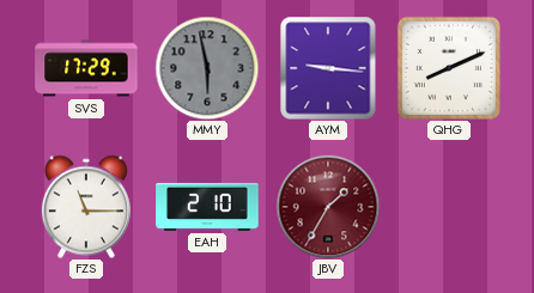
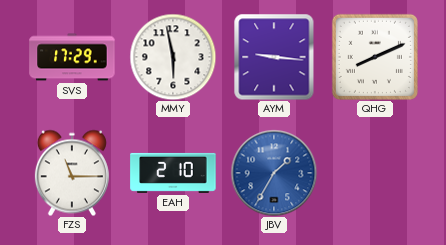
MMY dial: grey -> white (173, 57)
JBV dial: burgundy -> blue (274, 173)
